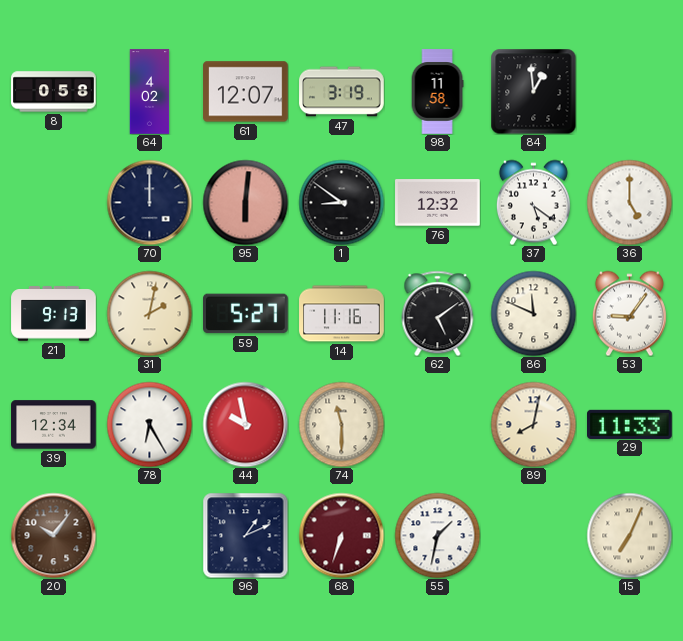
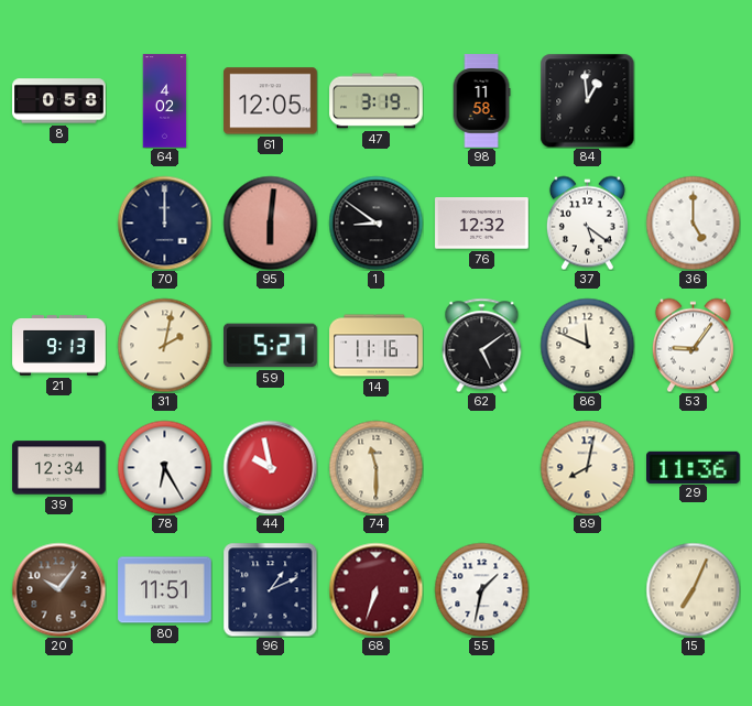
61: 12:07 -> 12:05 (271, 101)
29: 11:33 -> 11:36 (694, 467)
80: none -> 11:51 (165, 590)
